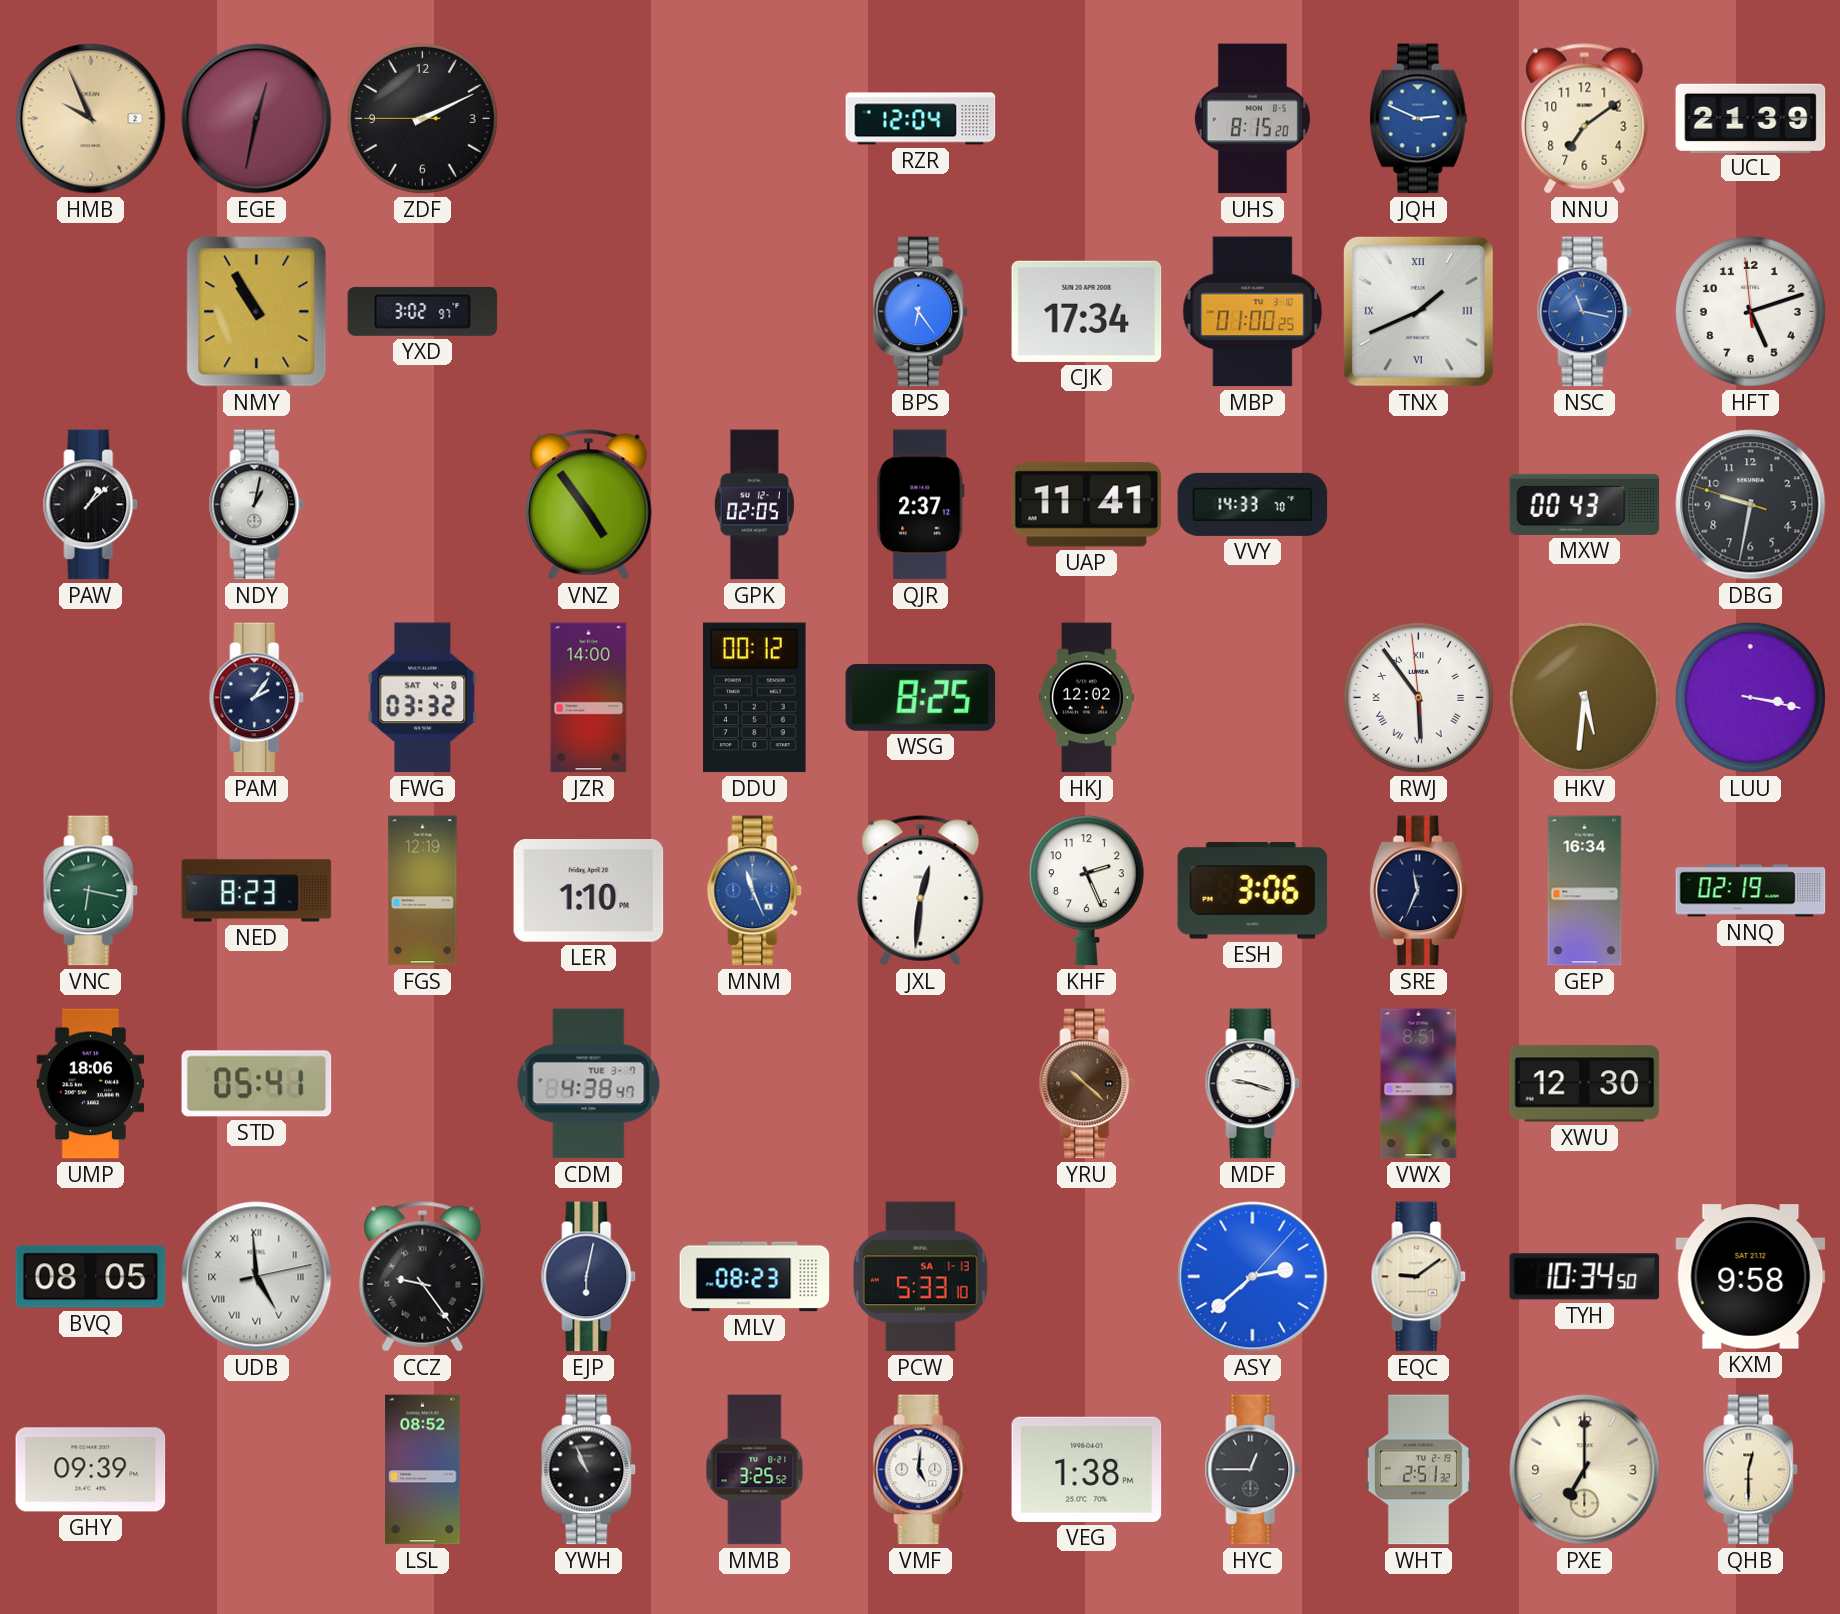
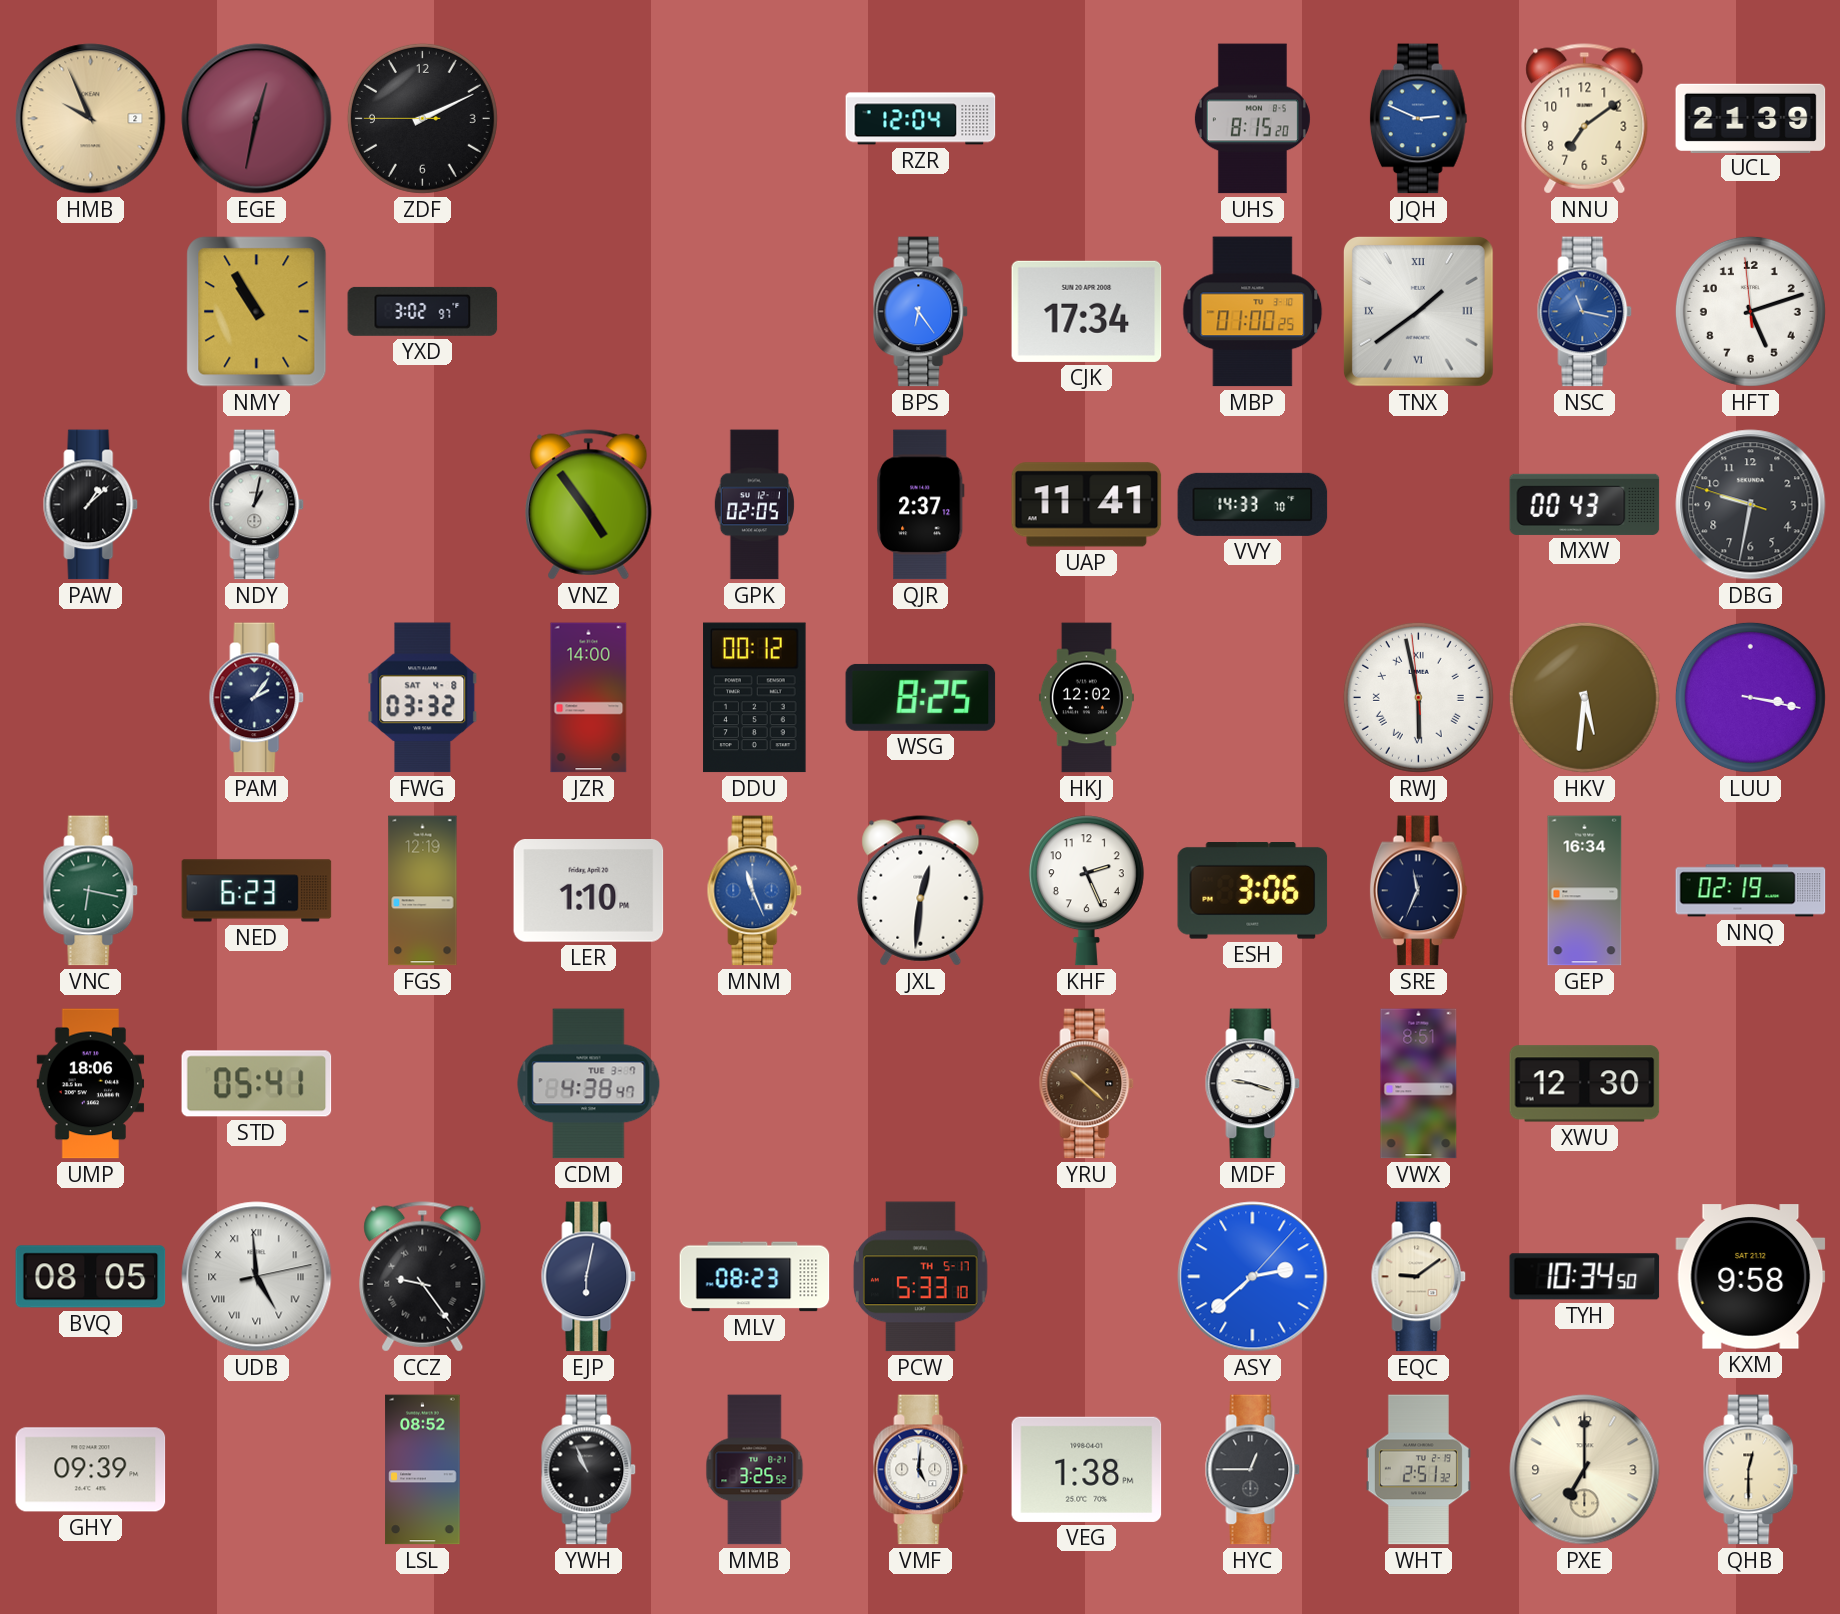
TNX: 1:41 -> 1:39 (1418, 311)
RWJ: 5:53 -> 5:57 (1418, 697)
NED: 8:23 -> 6:23 (257, 891)
PCW date: SA 1-13 -> TH 5-17 (920, 1277)
